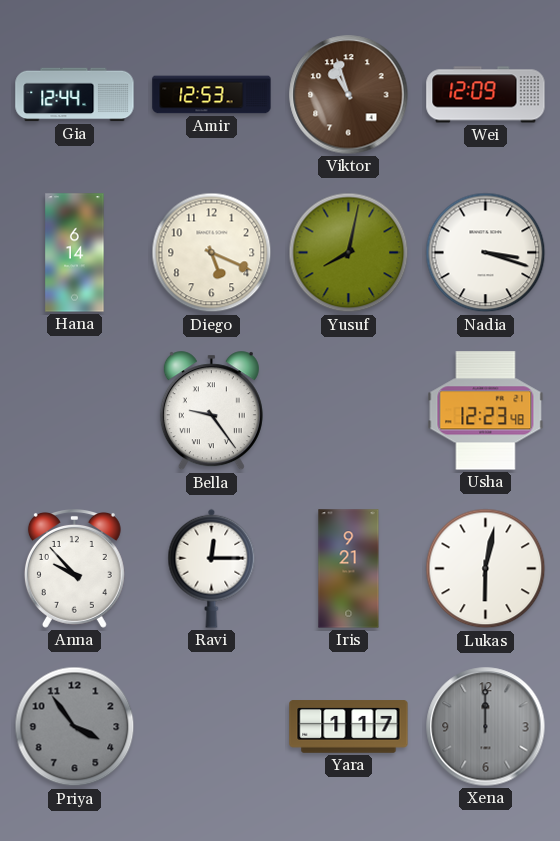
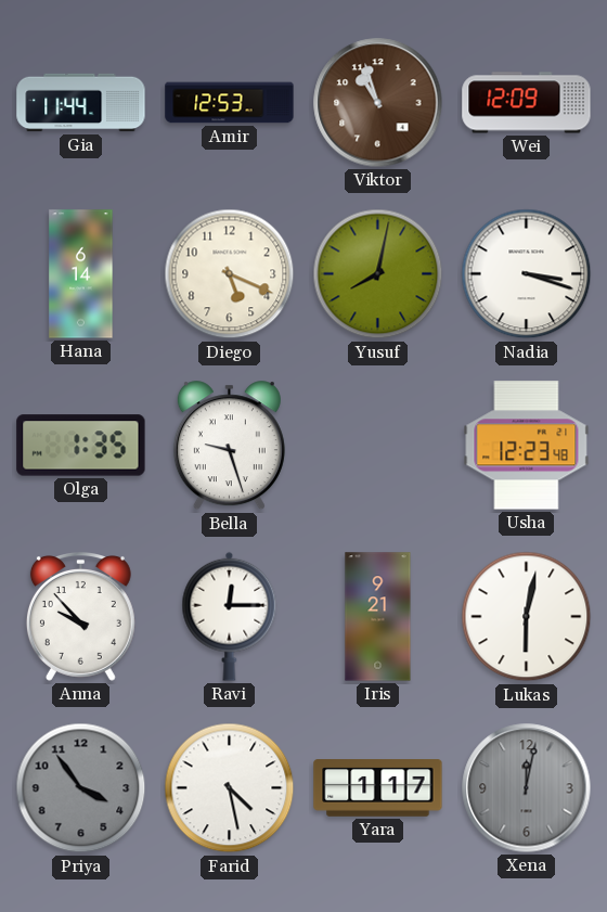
Gia: 12:44 -> 11:44 (81, 103)
Olga: none -> 1:35 (81, 446)
Bella: 9:24 -> 9:27 (229, 446)
Farid: none -> 4:28 (230, 788)
Xena: 12:00 -> 12:02 (527, 788)
